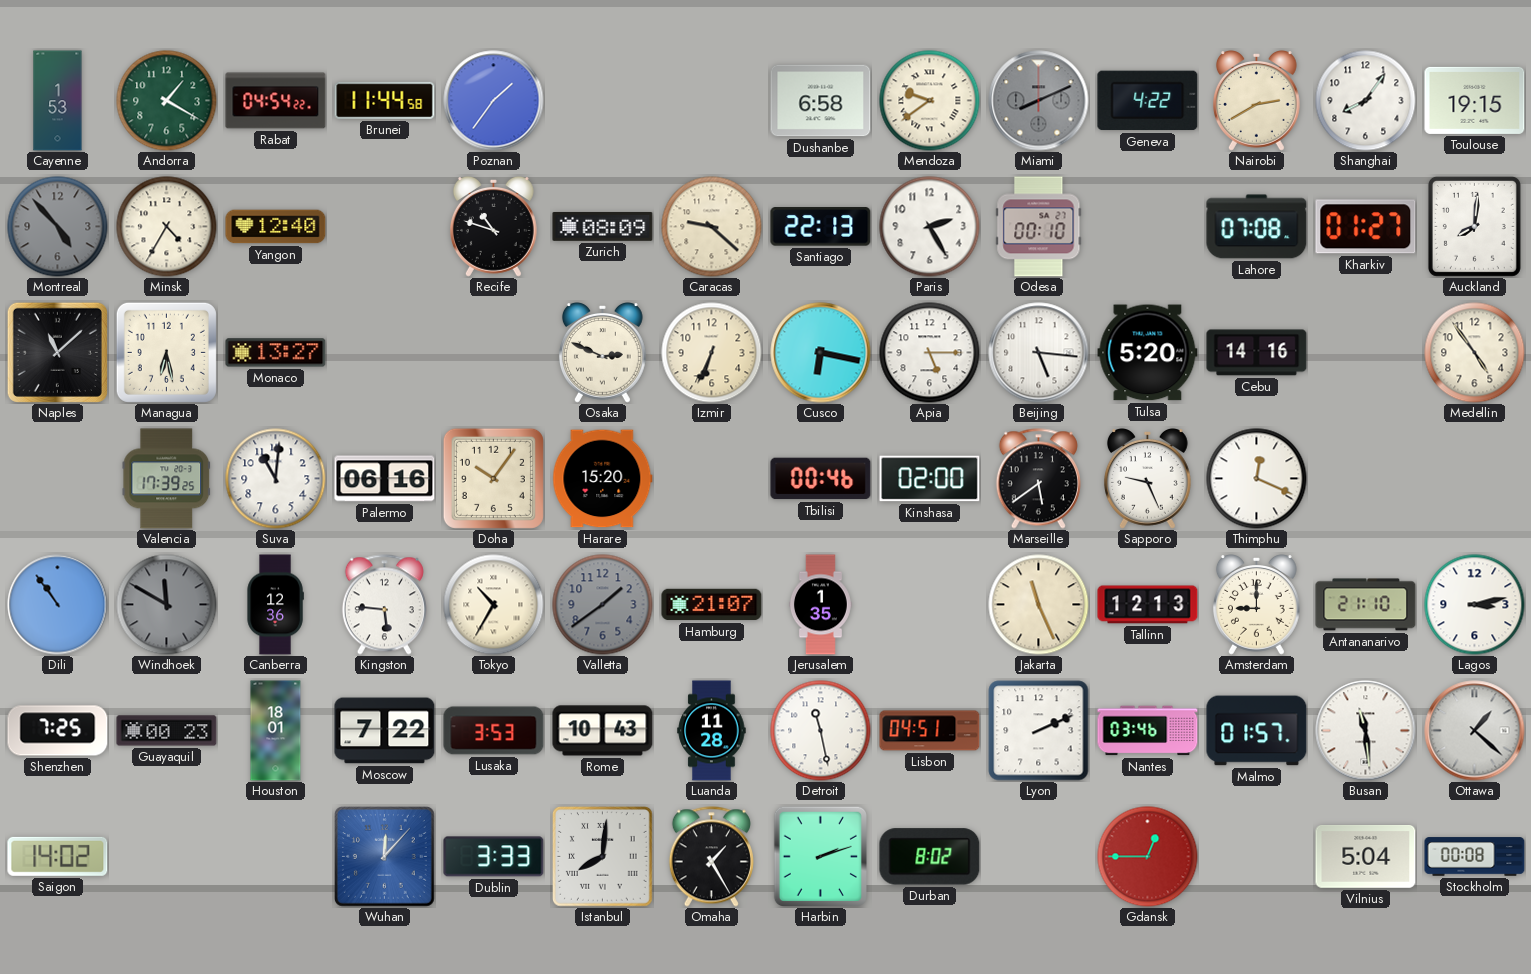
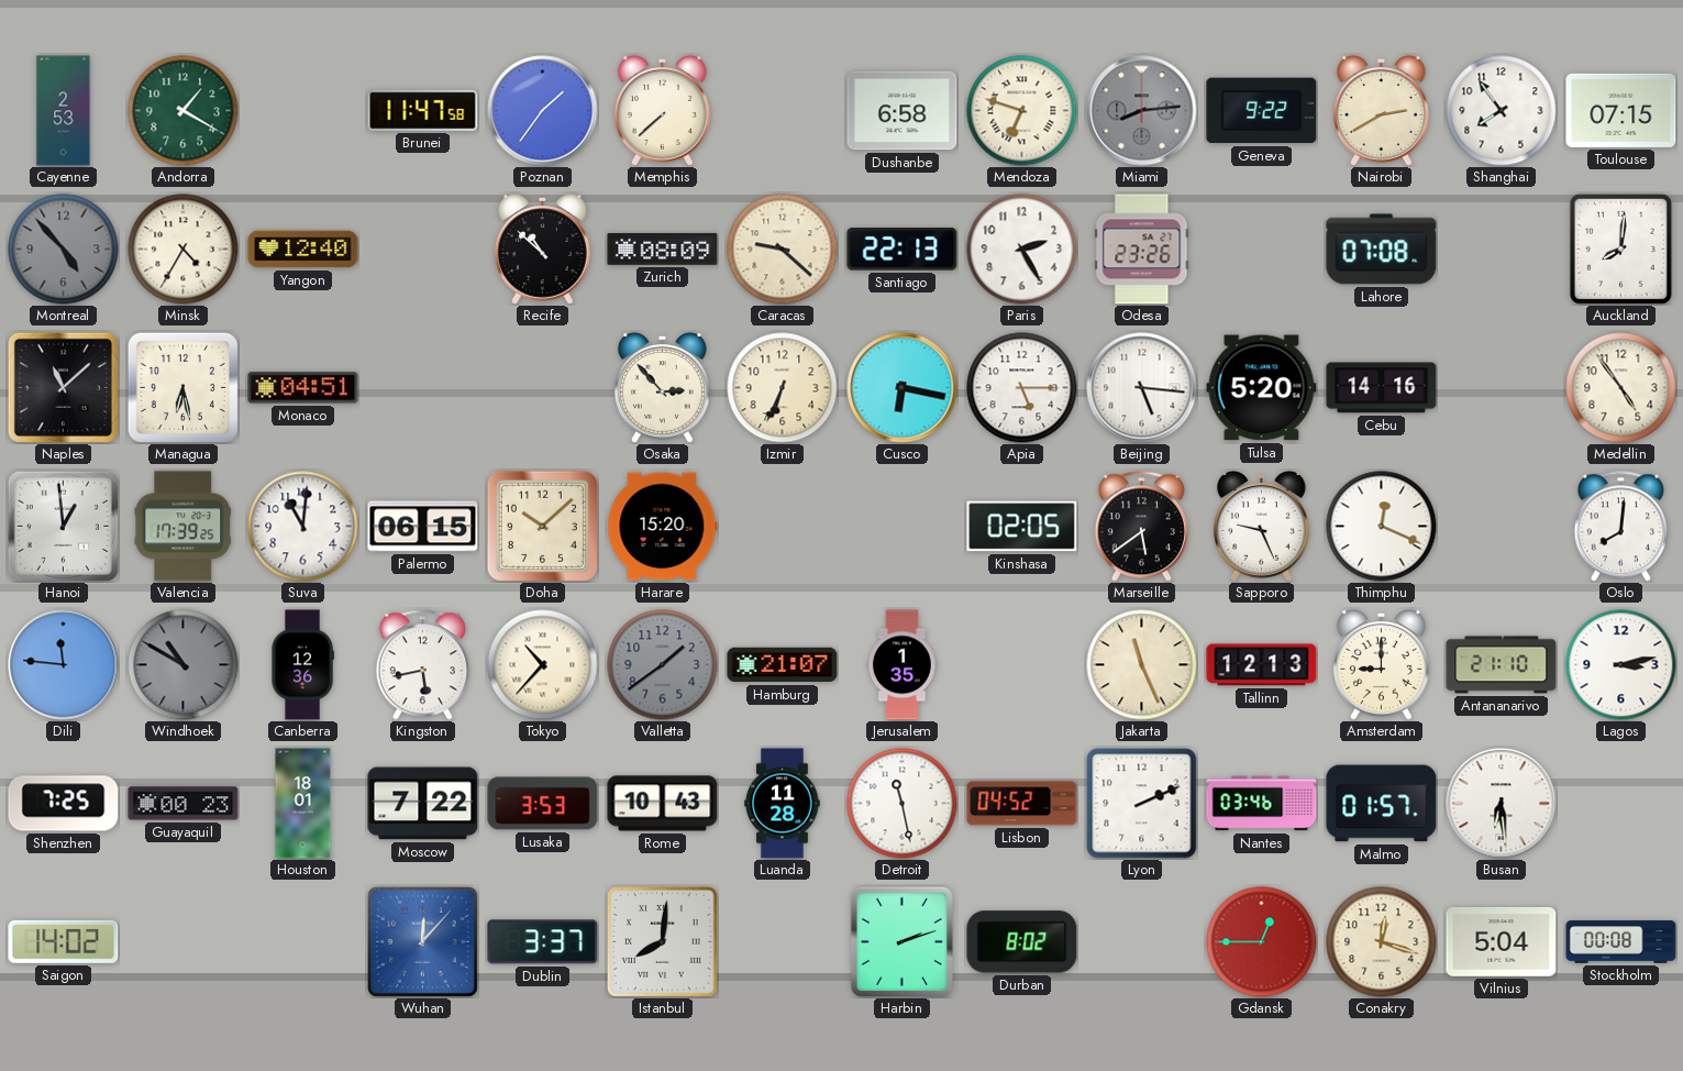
Cayenne: 1:53 -> 2:53 (64, 111)
Rabat: 04:54 -> none (276, 101)
Brunei: 11:44 -> 11:47 (423, 110)
Memphis: none -> 7:38 (662, 111)
Mendoza: 9:39 -> 6:48 (1022, 111)
Miami: 8:11 -> 8:14 (1142, 111)
Geneva: 4:22 -> 9:22 (1262, 111)
Shanghai: 8:06 -> 7:54 (1502, 111)
Toulouse: 19:15 -> 07:15 (1621, 110)
Recife: 10:48 -> 10:52 (542, 250)
Odesa: 00:10 -> 23:26 (1142, 250)
Kharkiv: 01:27 -> none (1366, 227)
Monaco: 13:27 -> 04:51 (303, 388)
Osaka: 2:49 -> 2:53 (662, 388)
Hanoi: none -> 12:59 (63, 526)
Palermo: 06:16 -> 06:15 (423, 527)
Doha: 10:06 -> 10:08 (542, 526)
Tbilisi: 00:46 -> none (821, 479)
Kinshasa: 02:00 -> 02:05 (1022, 527)
Oslo: none -> 8:01 (1620, 527)
Dili: 10:54 -> 11:46 (64, 665)
Windhoek: 11:50 -> 10:50 (184, 665)
Kingston: 5:46 -> 5:43 (422, 665)
Tokyo: 10:35 -> 10:37 (543, 665)
Lisbon: 04:51 -> 04:52 (1022, 804)
Busan: 11:29 -> 6:29 (1502, 804)
Ottawa: 1:22 -> none (1475, 731)
Dublin: 3:33 -> 3:37 (543, 942)
Omaha: 1:25 -> none (711, 857)
Conakry: none -> 12:18 (1382, 942)
